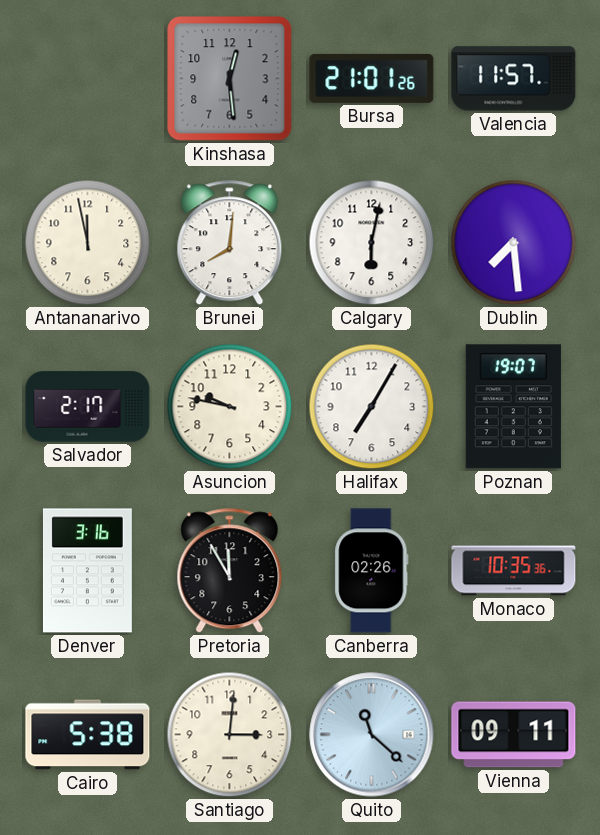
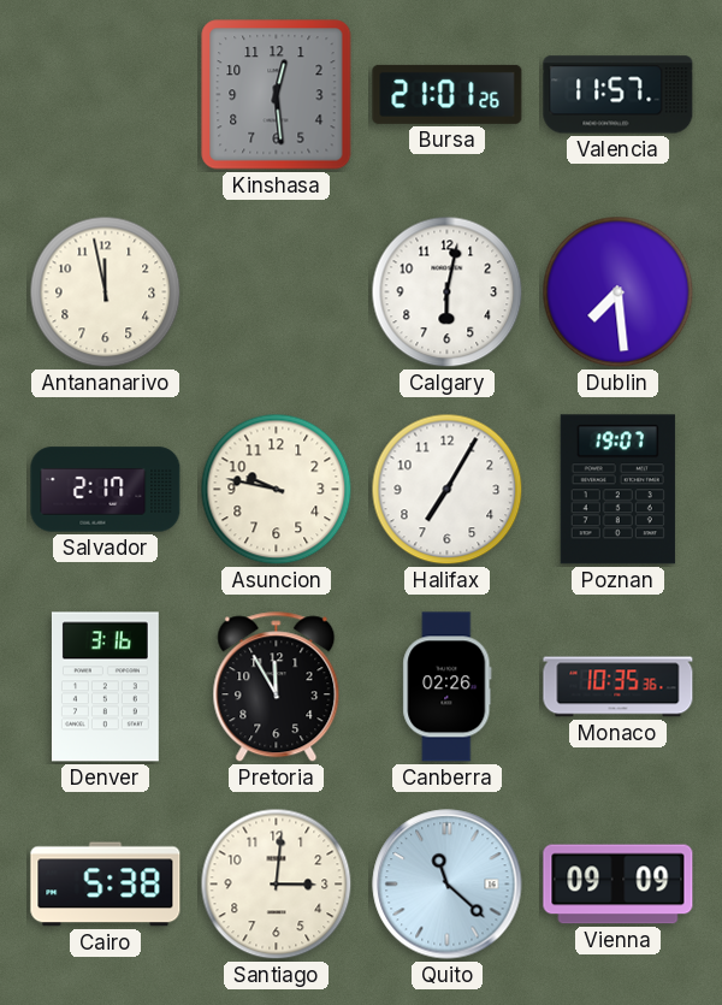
Brunei: 8:01 -> none (230, 243)
Vienna: 09:11 -> 09:09 (619, 885)
